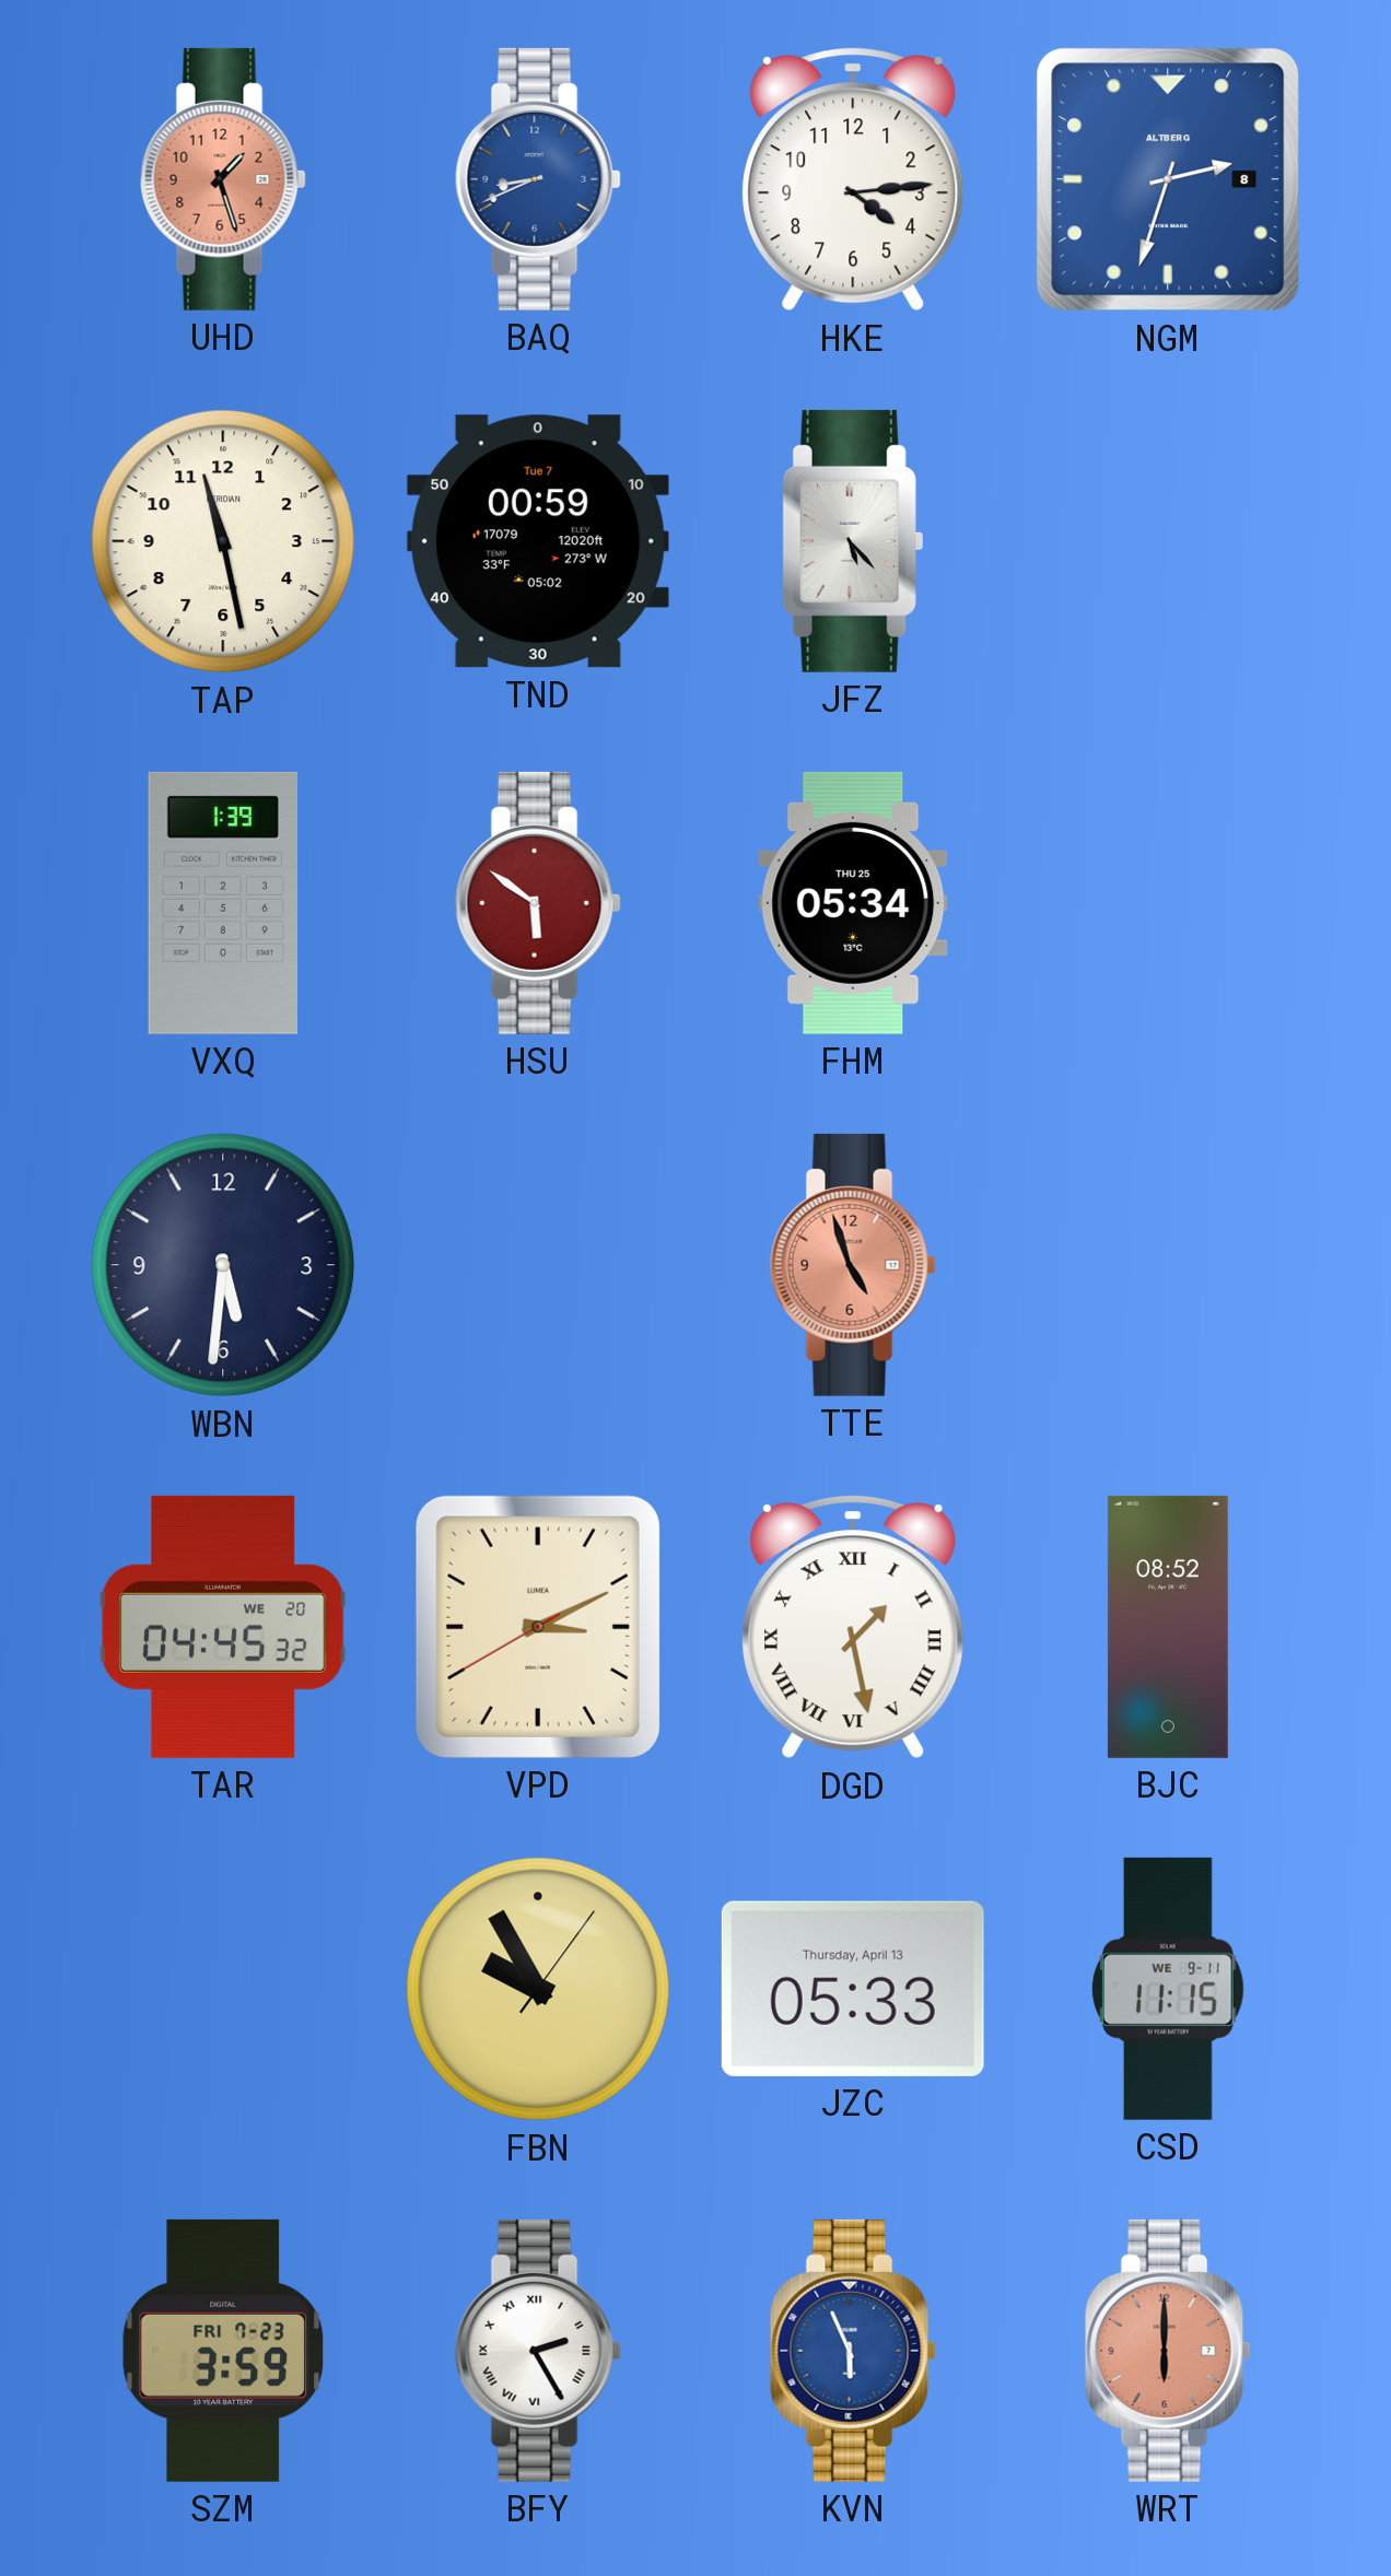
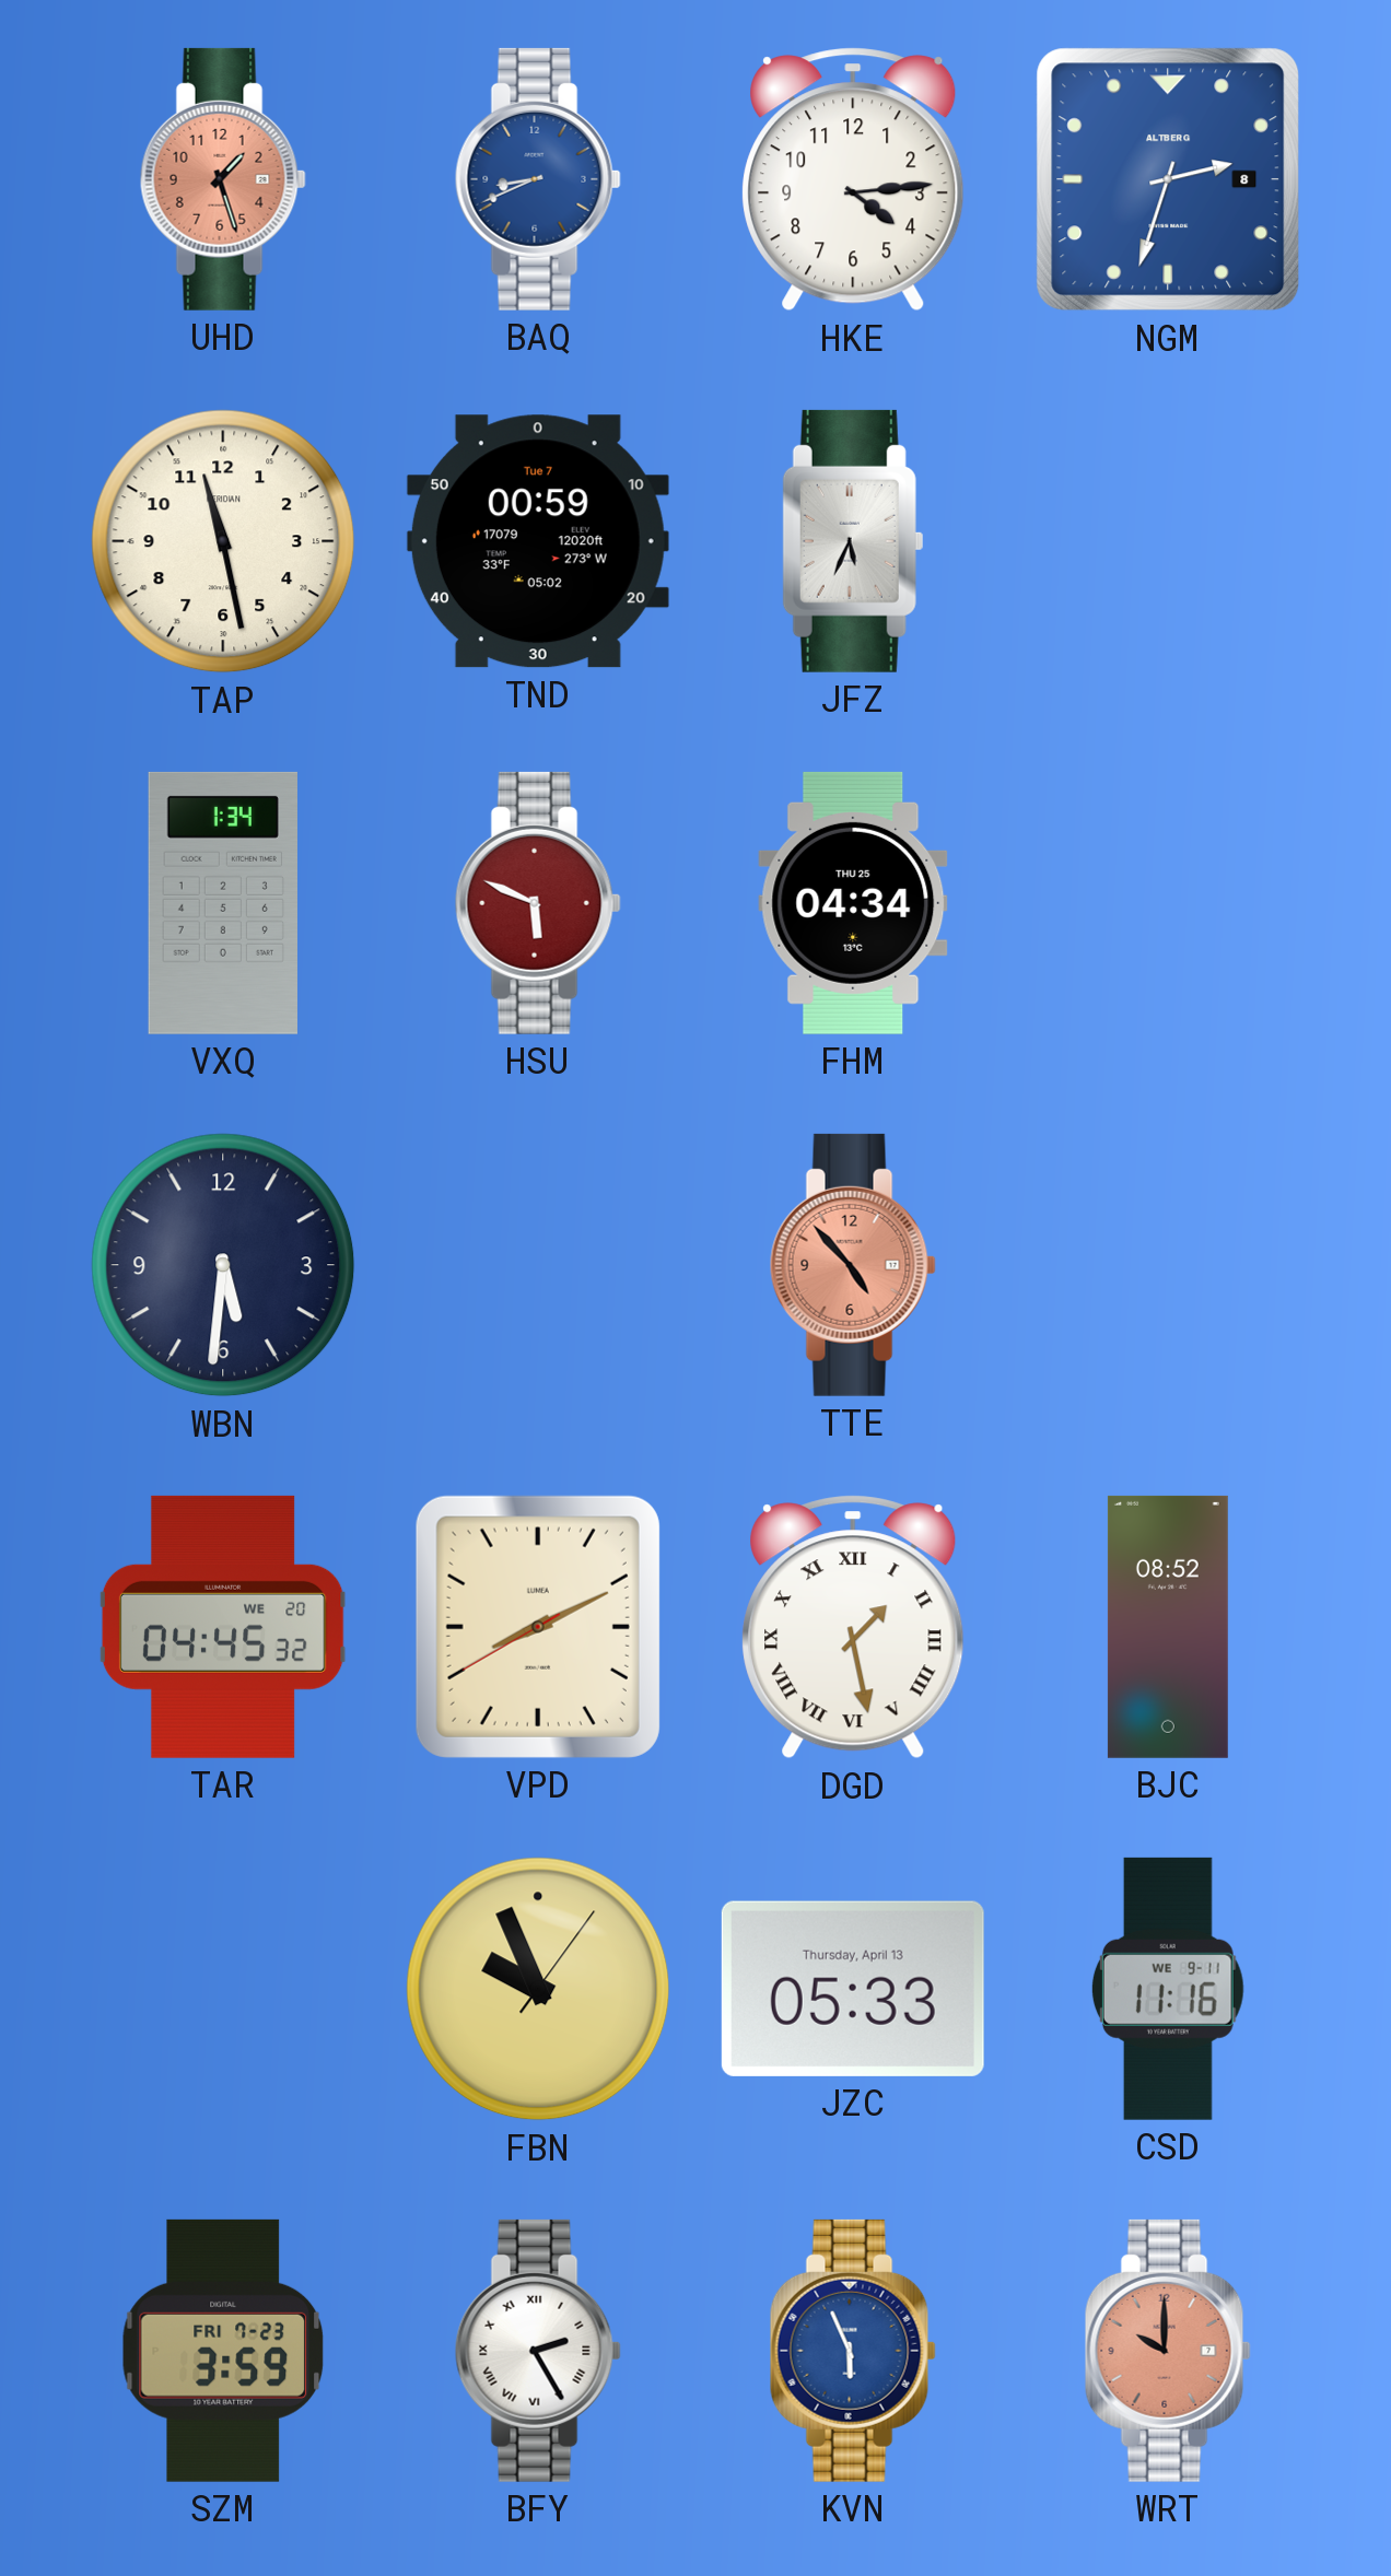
JFZ: 5:23 -> 5:34 (853, 541)
VXQ: 1:39 -> 1:34 (223, 903)
HSU: 5:51 -> 5:49 (538, 903)
FHM: 05:34 -> 04:34 (853, 903)
TTE: 4:57 -> 4:53 (853, 1265)
VPD: 3:10 -> 8:10 (538, 1627)
FBN: 9:55 -> 9:56 (538, 1989)
CSD: 11:15 -> 11:16 (1168, 1989)
WRT: 6:00 -> 10:00 (1168, 2351)
